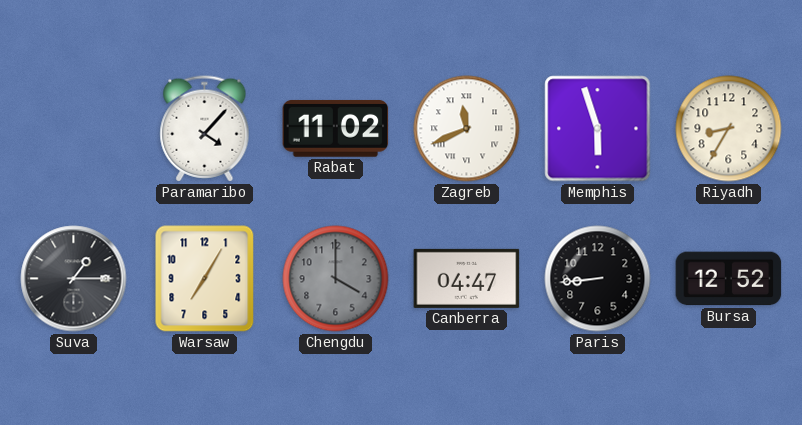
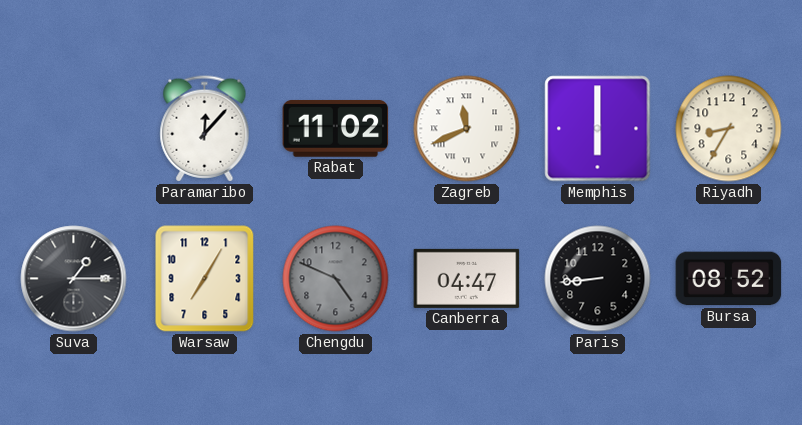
Paramaribo: 4:07 -> 12:07 (205, 129)
Memphis: 5:57 -> 6:00 (598, 129)
Chengdu: 4:00 -> 4:49 (336, 279)
Bursa: 12:52 -> 08:52 (729, 279)
